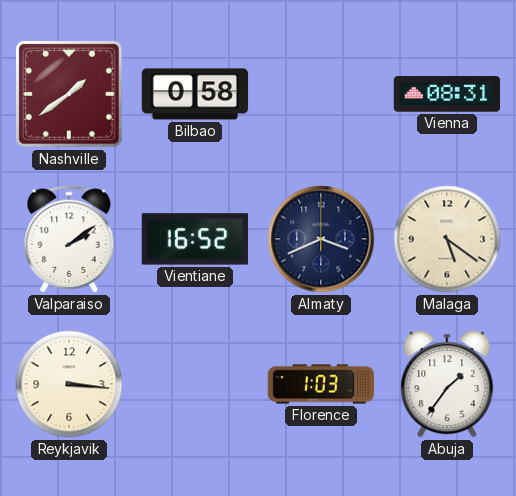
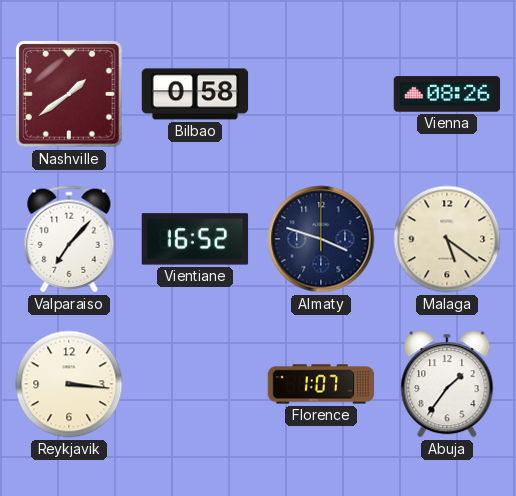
Vienna: 08:31 -> 08:26 (447, 94)
Valparaiso: 2:09 -> 7:07 (69, 239)
Almaty: 3:41 -> 3:48 (321, 239)
Florence: 1:03 -> 1:07 (321, 384)
